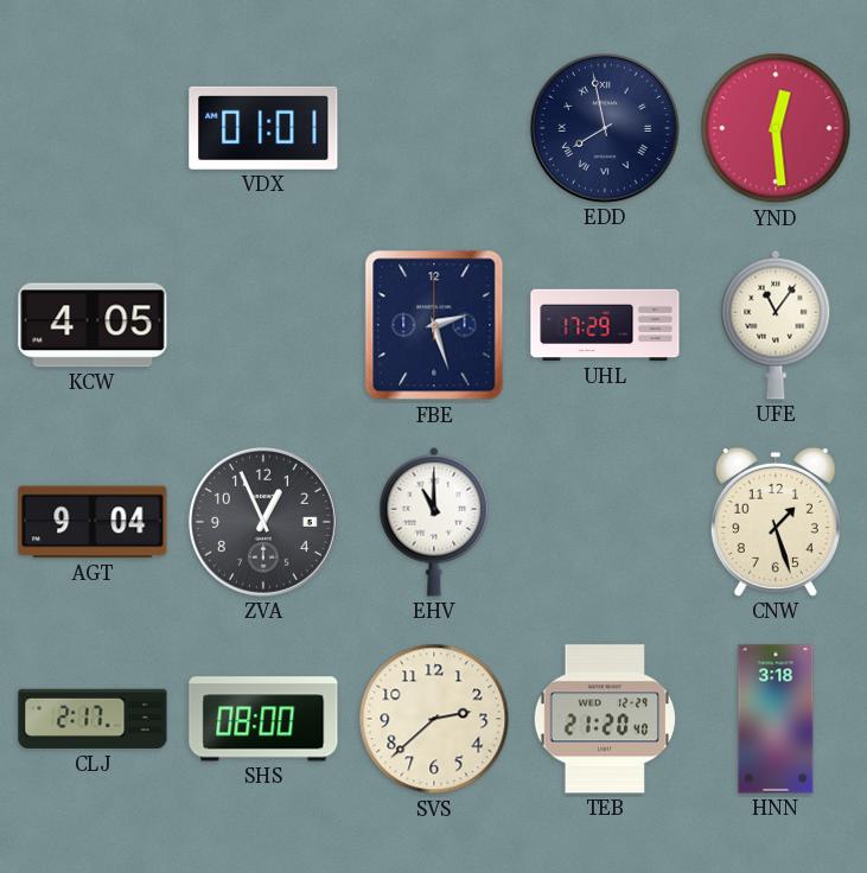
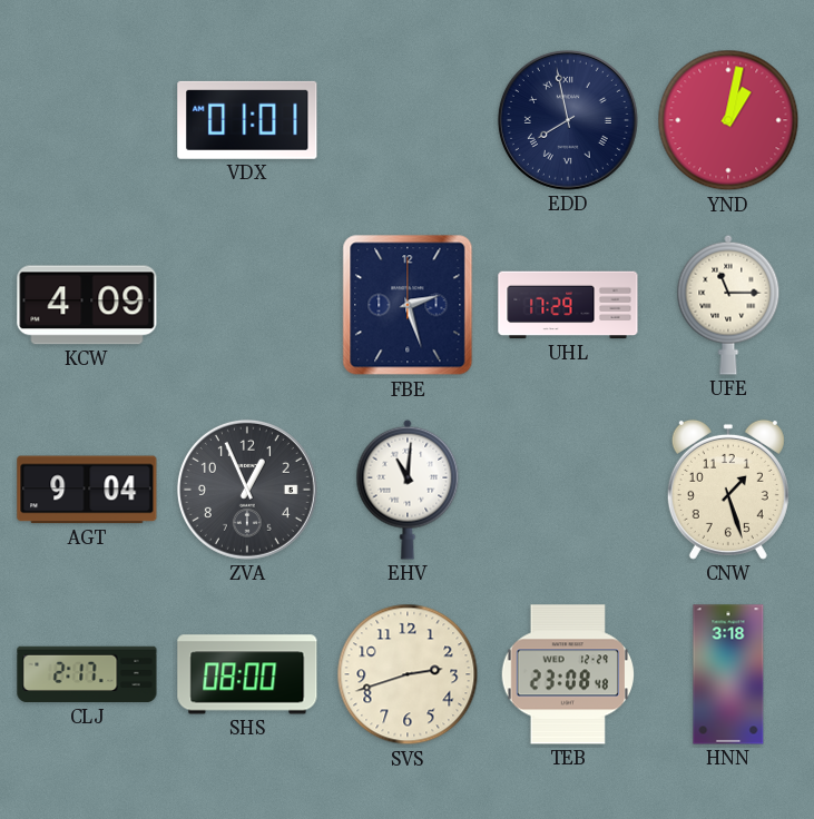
YND: 12:29 -> 1:02 (728, 120)
KCW: 4:05 -> 4:09 (87, 305)
UFE: 11:06 -> 11:15 (728, 305)
EHV: 11:00 -> 11:01 (408, 490)
SVS: 2:38 -> 2:42 (408, 674)
TEB: 21:20 -> 23:08 (568, 674)
